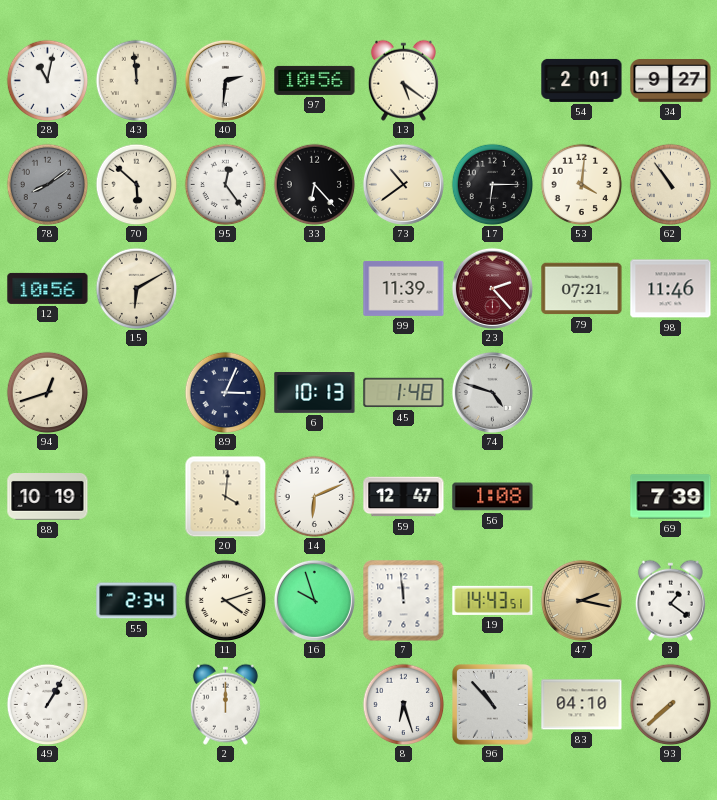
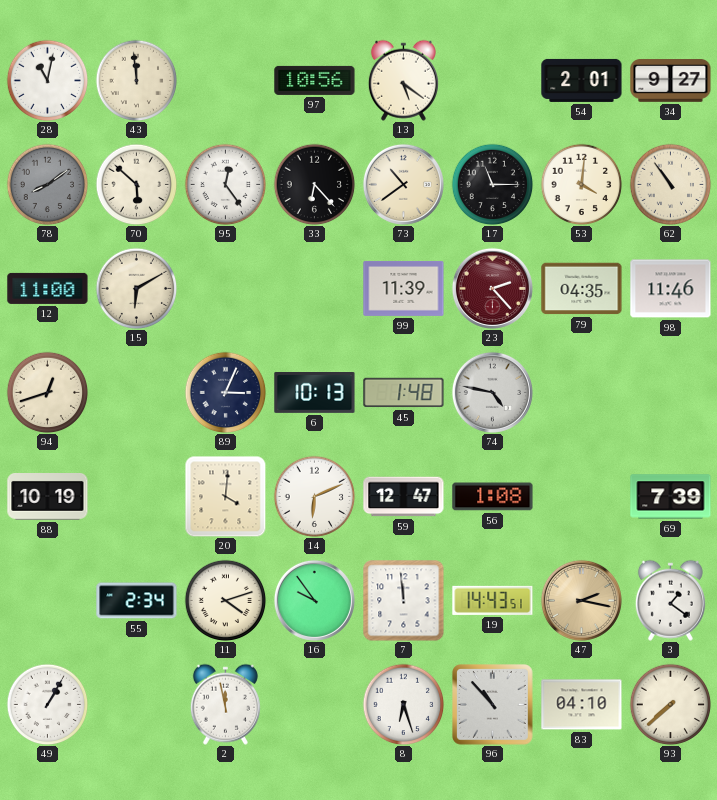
40: 2:31 -> none (225, 80)
17: 6:15 -> 11:15 (492, 184)
12: 10:56 -> 11:00 (48, 288)
79: 07:21 -> 04:35 (582, 289)
74: 4:48 -> 4:47 (492, 392)
16: 9:57 -> 9:54 (314, 600)
2: 12:00 -> 11:58 (225, 704)
